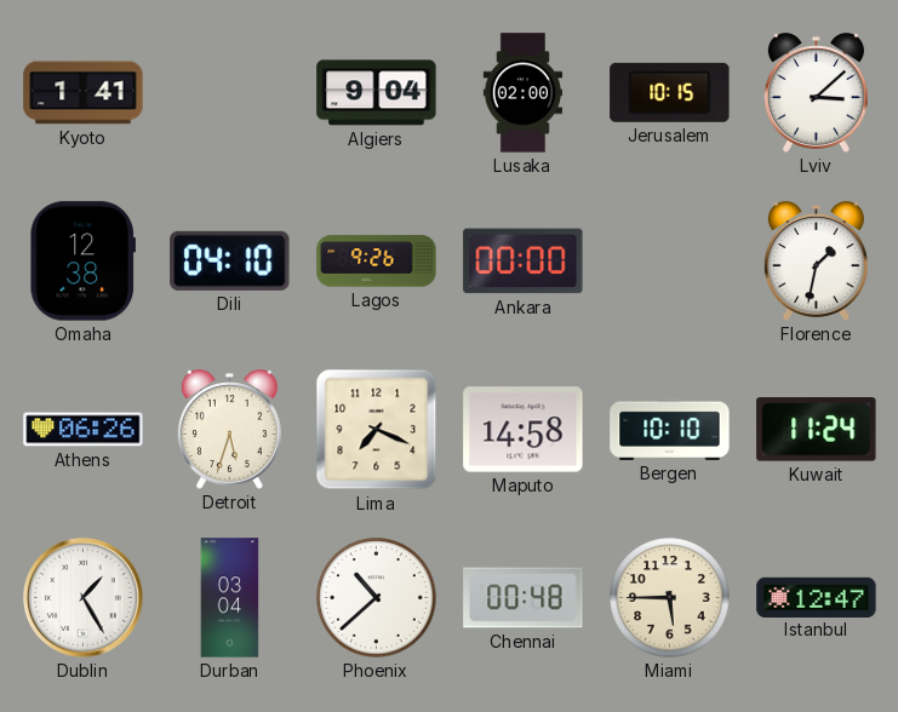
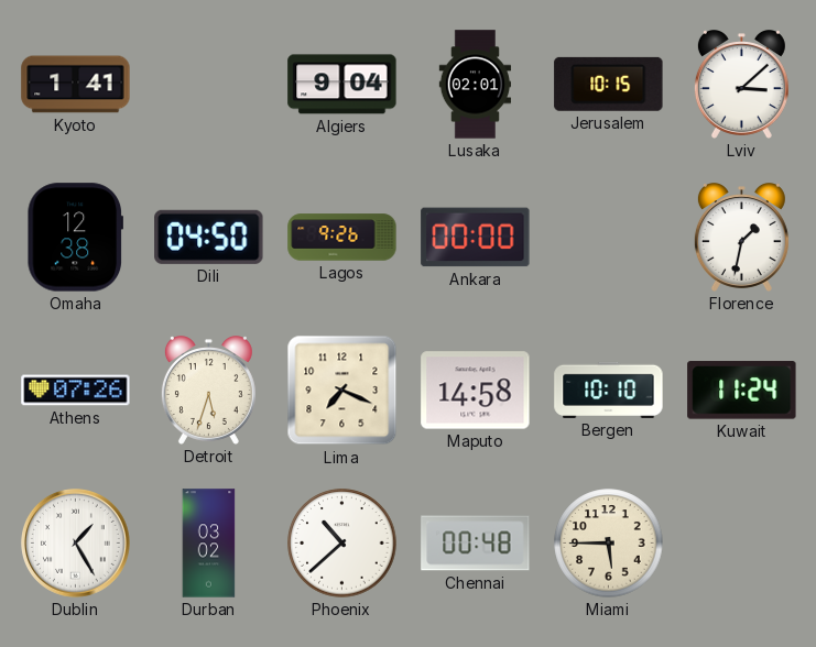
Lusaka: 02:00 -> 02:01 (476, 85)
Dili: 04:10 -> 04:50 (209, 237)
Athens: 06:26 -> 07:26 (76, 391)
Durban: 03:04 -> 03:02 (209, 544)
Istanbul: 12:47 -> none (817, 597)
